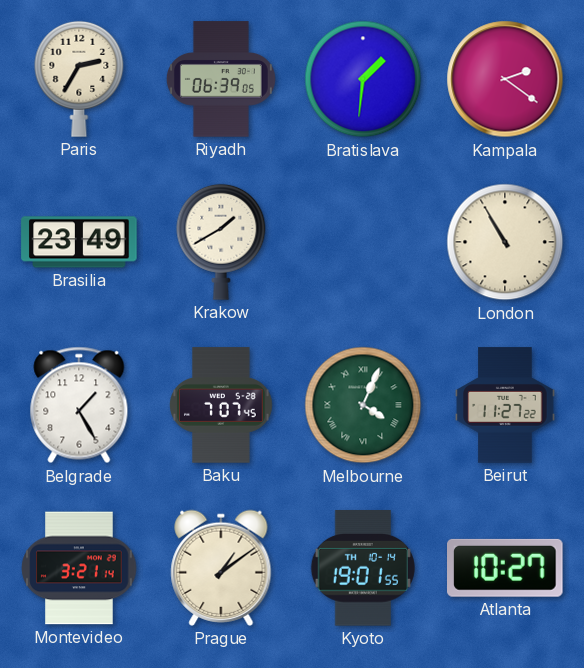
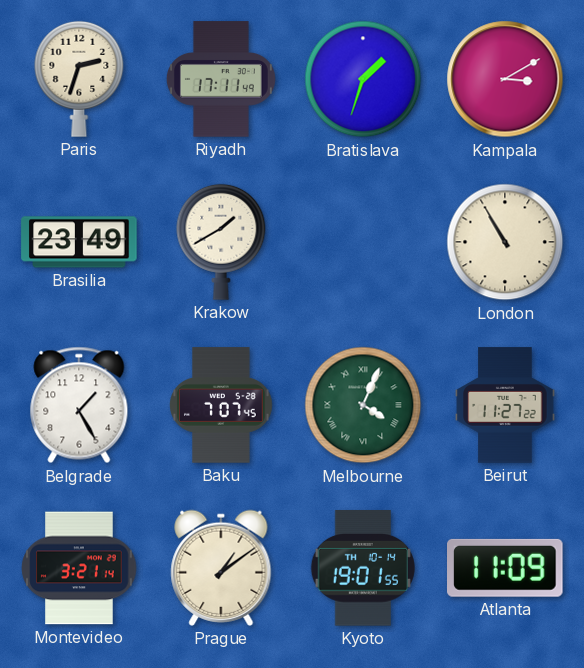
Paris: 2:35 -> 2:33 (79, 79)
Riyadh: 06:39 -> 17:11 (221, 79)
Bratislava: 1:31 -> 1:33 (363, 79)
Kampala: 2:21 -> 3:10 (505, 79)
Atlanta: 10:27 -> 11:09 (506, 568)
